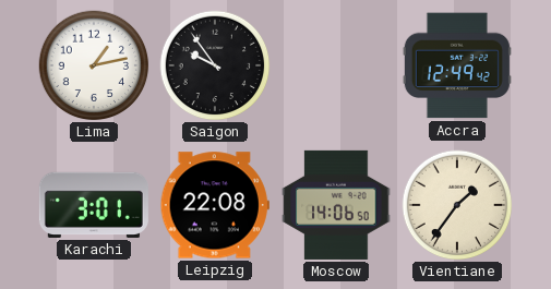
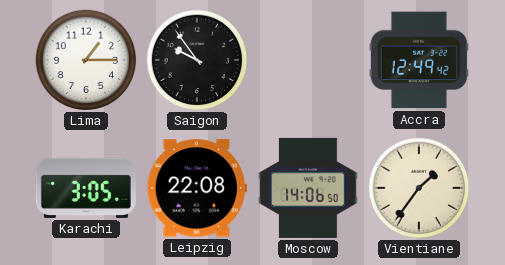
Lima: 1:13 -> 1:15 (86, 60)
Karachi: 3:01 -> 3:05 (86, 188)
